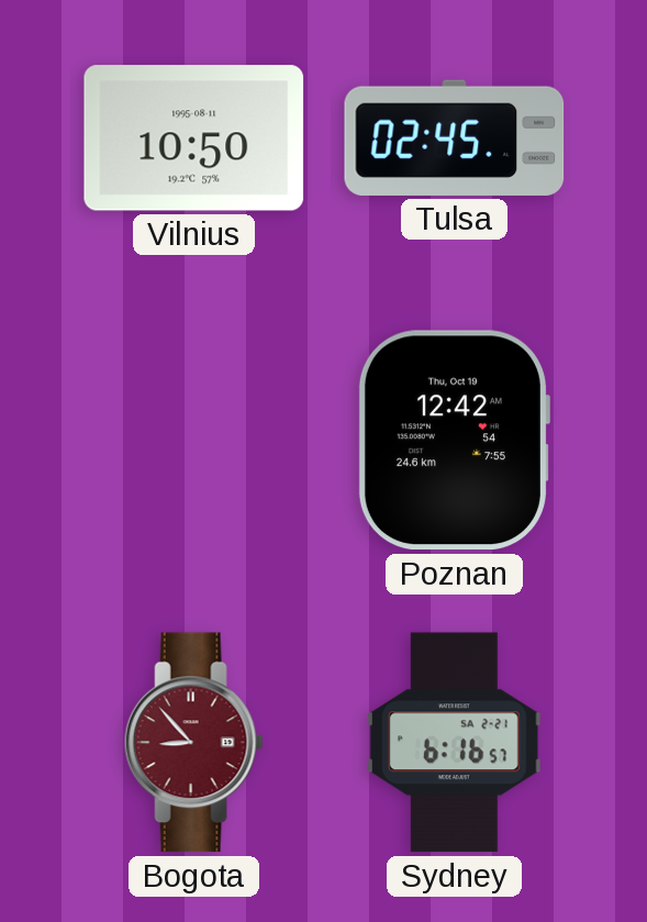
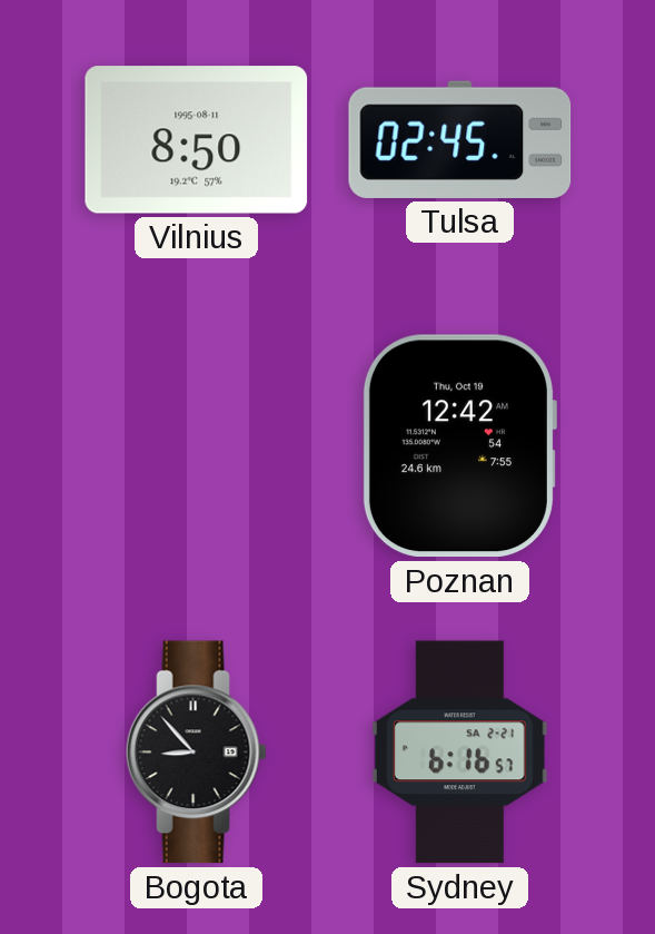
Vilnius: 10:50 -> 8:50 (197, 140)
Bogota dial: burgundy -> black (196, 753)
